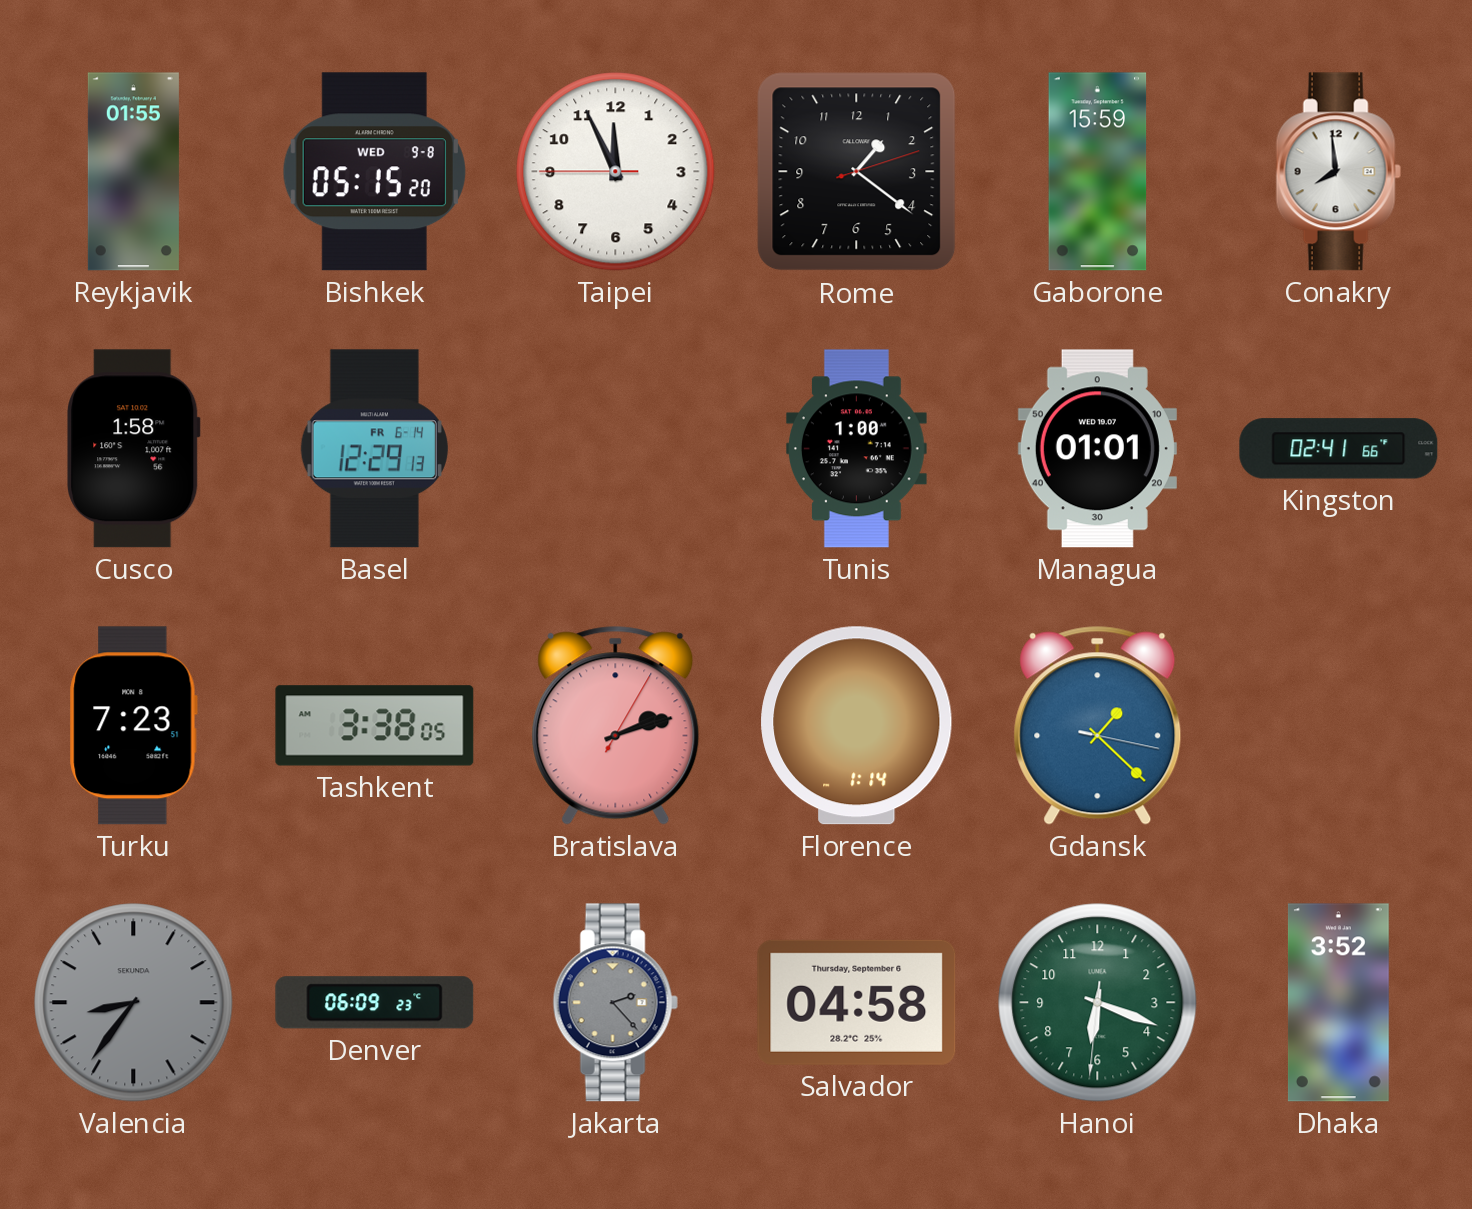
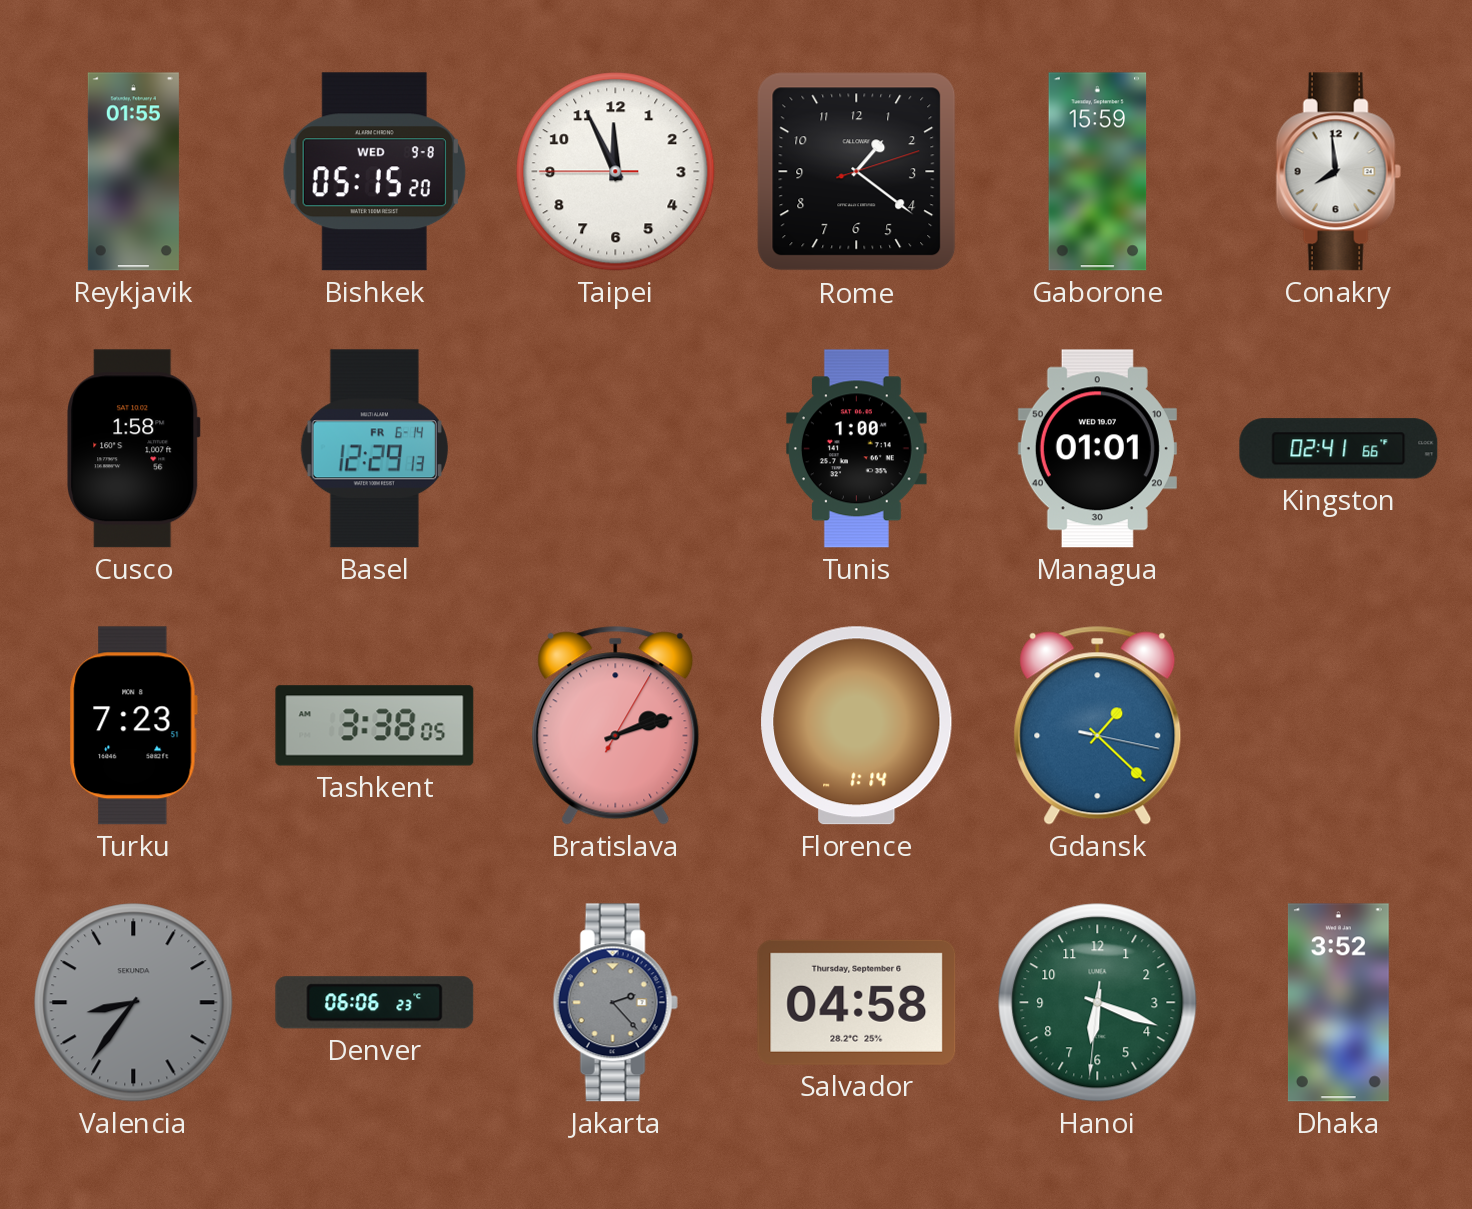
Denver: 06:09 -> 06:06 (375, 1003)
